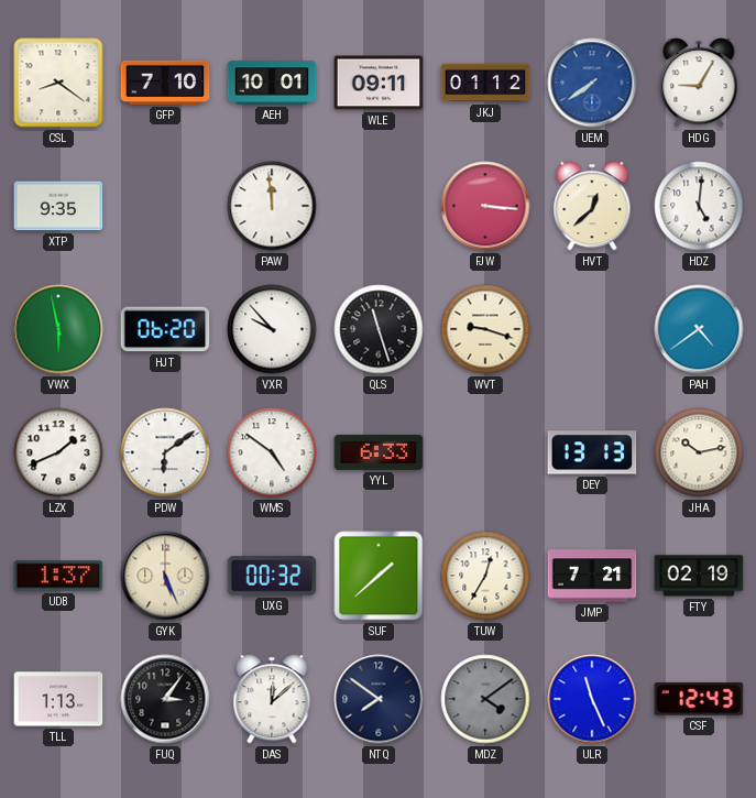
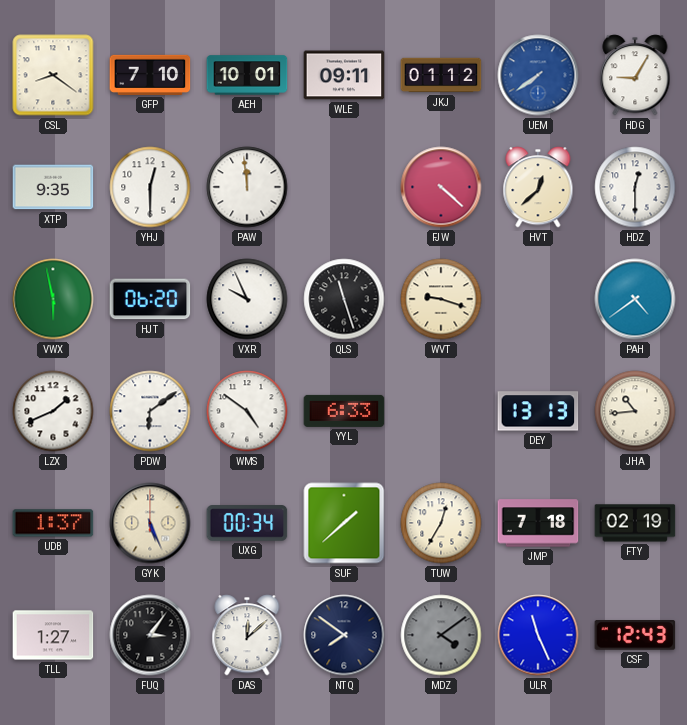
YHJ: none -> 12:30 (150, 187)
FJW: 3:16 -> 4:22 (441, 187)
HDZ: 5:01 -> 12:30 (635, 187)
VXR: 9:53 -> 9:56 (247, 299)
JHA: 10:13 -> 10:44 (635, 411)
UXG: 00:32 -> 00:34 (247, 523)
JMP: 7:21 -> 7:18 (538, 523)
TLL: 1:13 -> 1:27 (53, 635)
